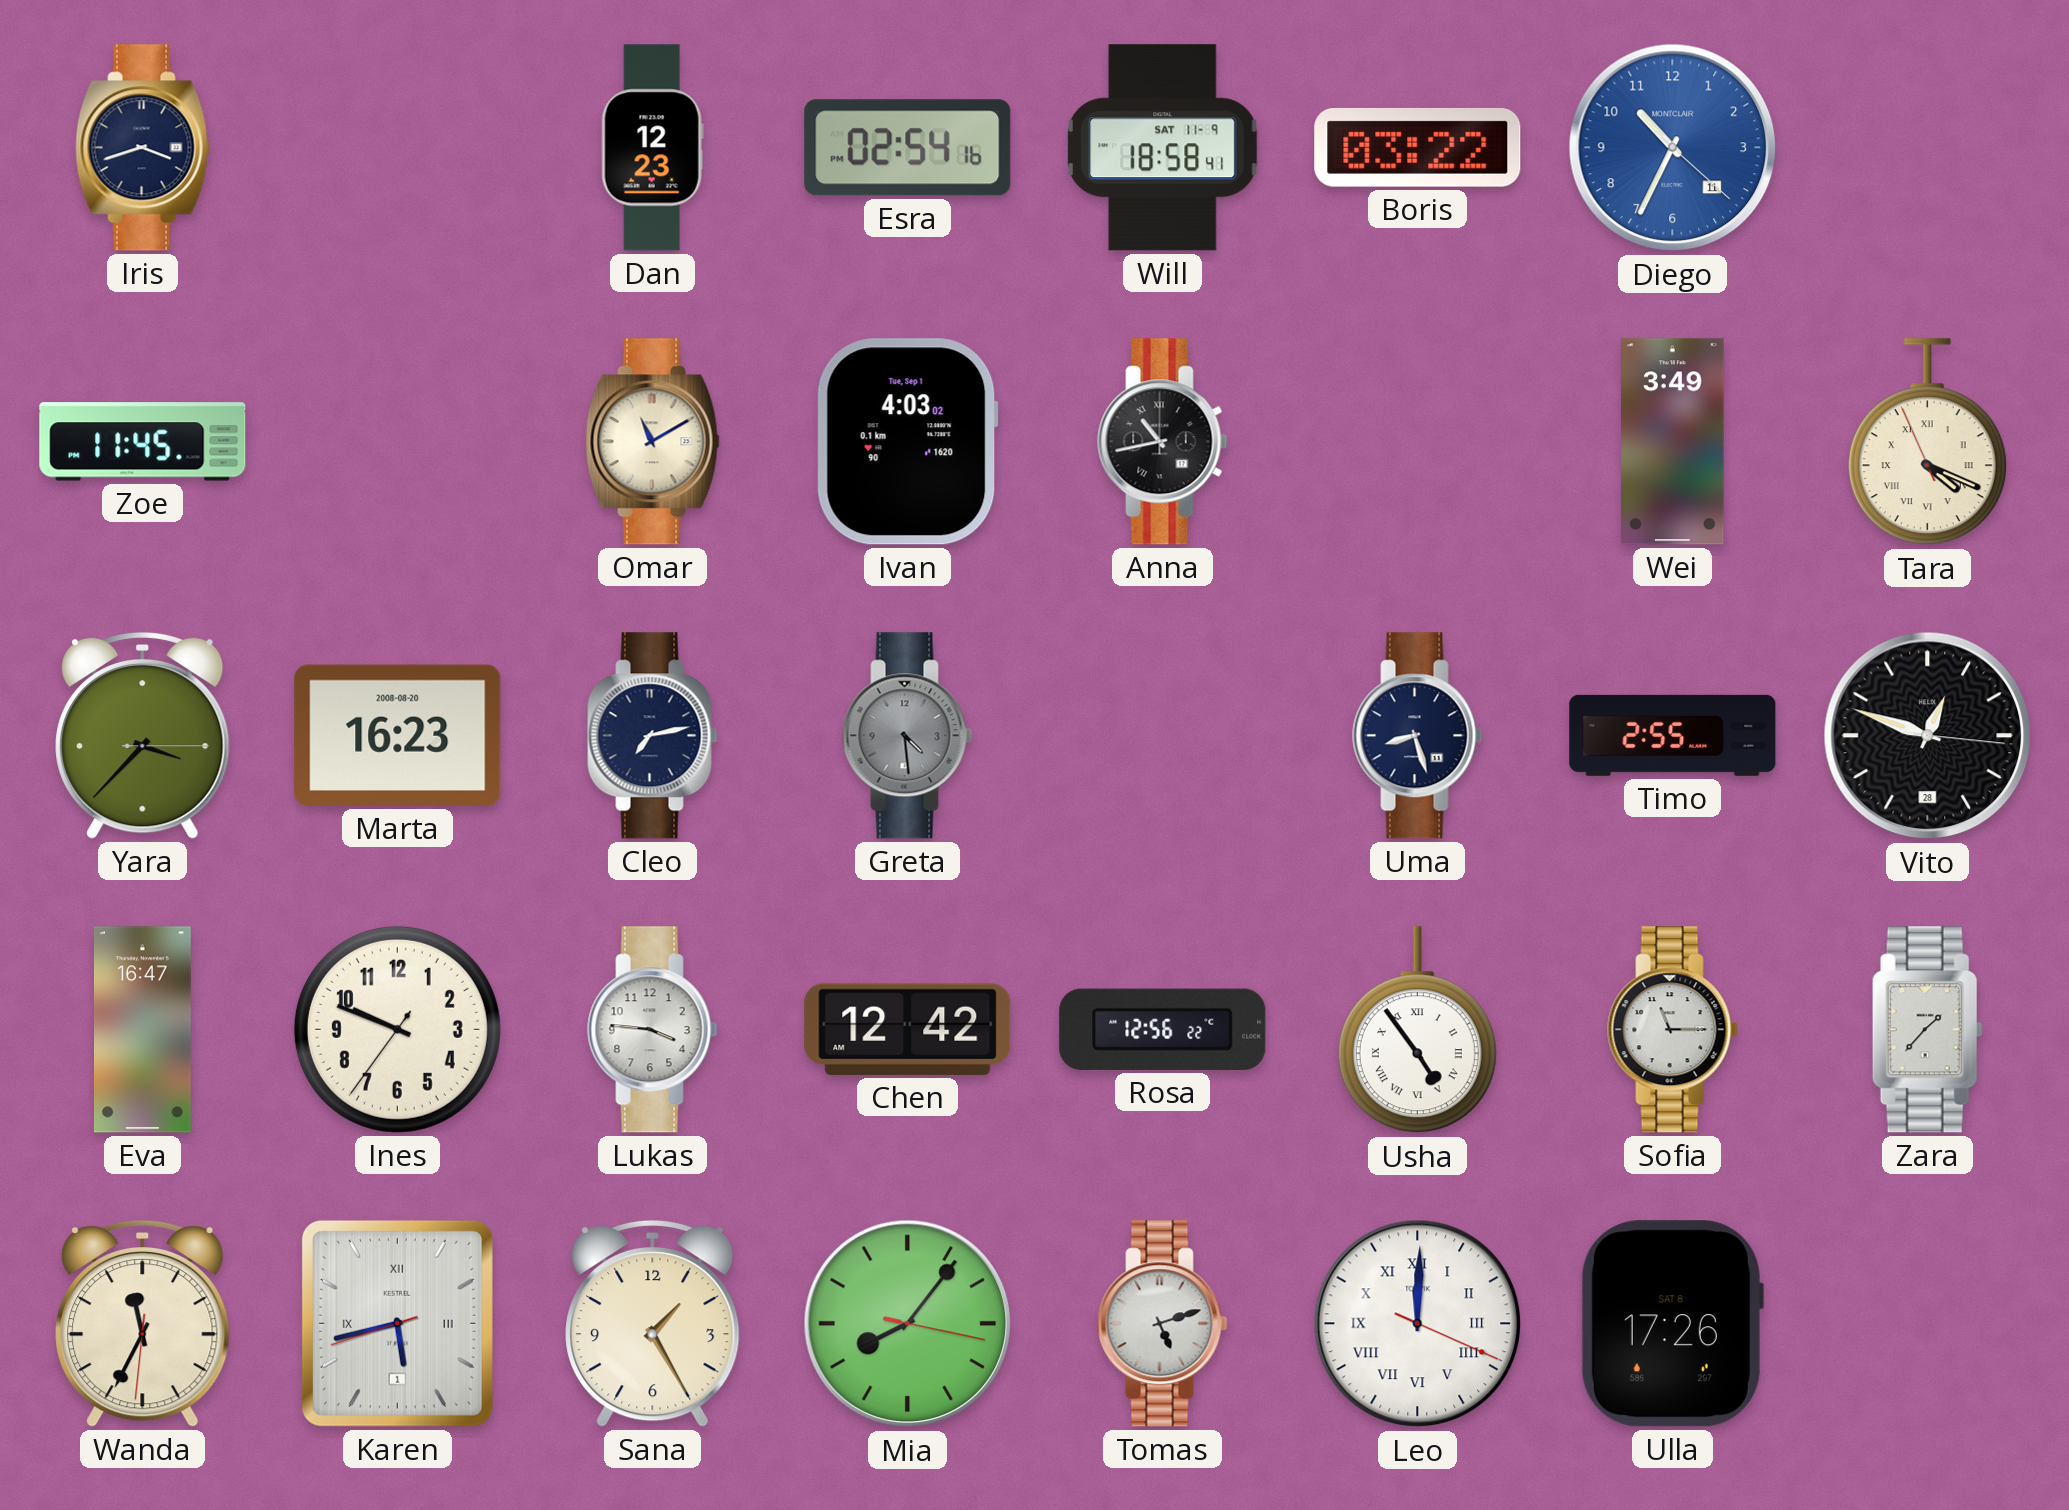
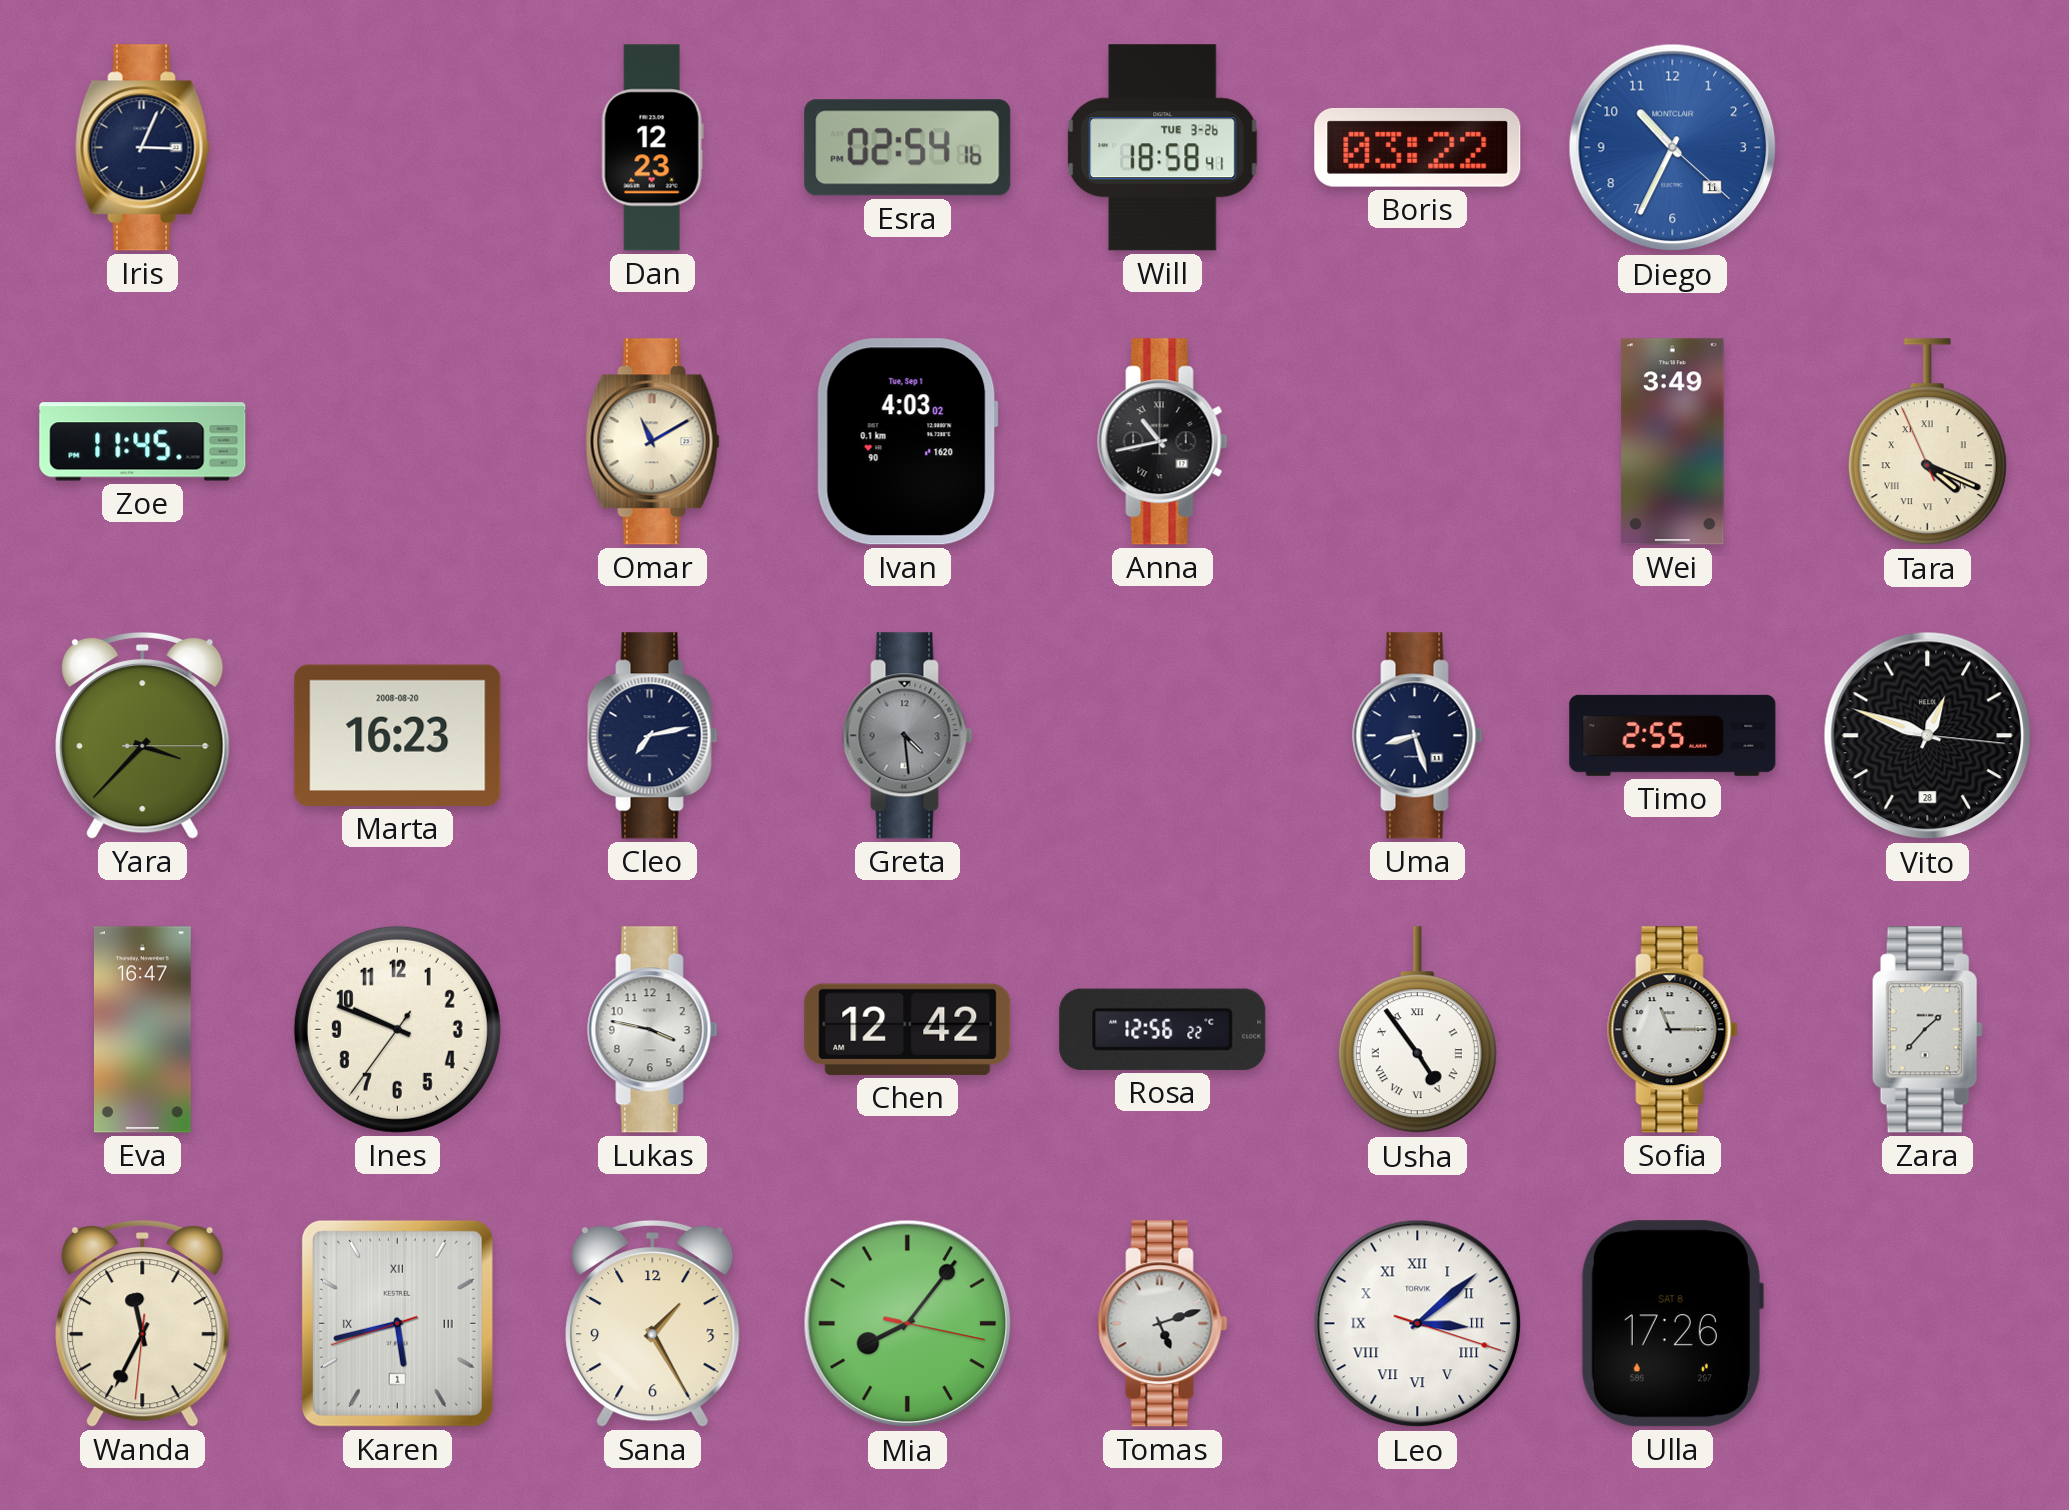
Iris: 3:42 -> 3:04 (143, 148)
Will date: SAT 11-9 -> TUE 3-26 (1163, 148)
Lukas: 3:46 -> 3:47 (653, 1030)
Leo: 12:00 -> 3:08 (1418, 1324)
